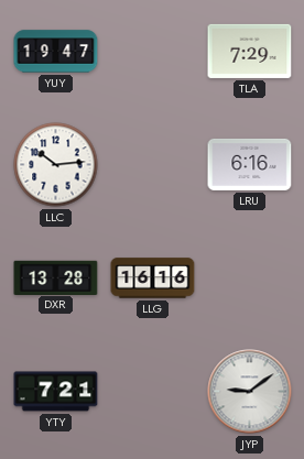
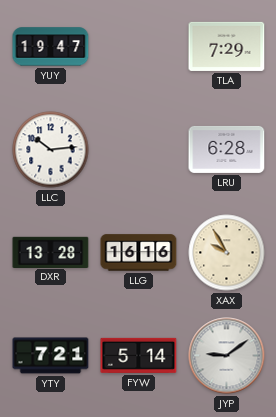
LRU: 6:16 -> 6:28 (227, 149)
XAX: none -> 9:55 (227, 253)
FYW: none -> 5:14 (139, 355)
